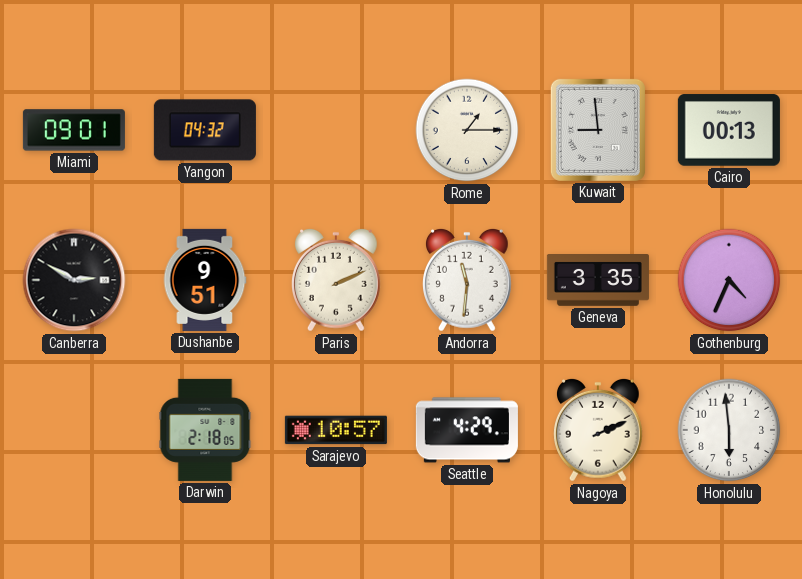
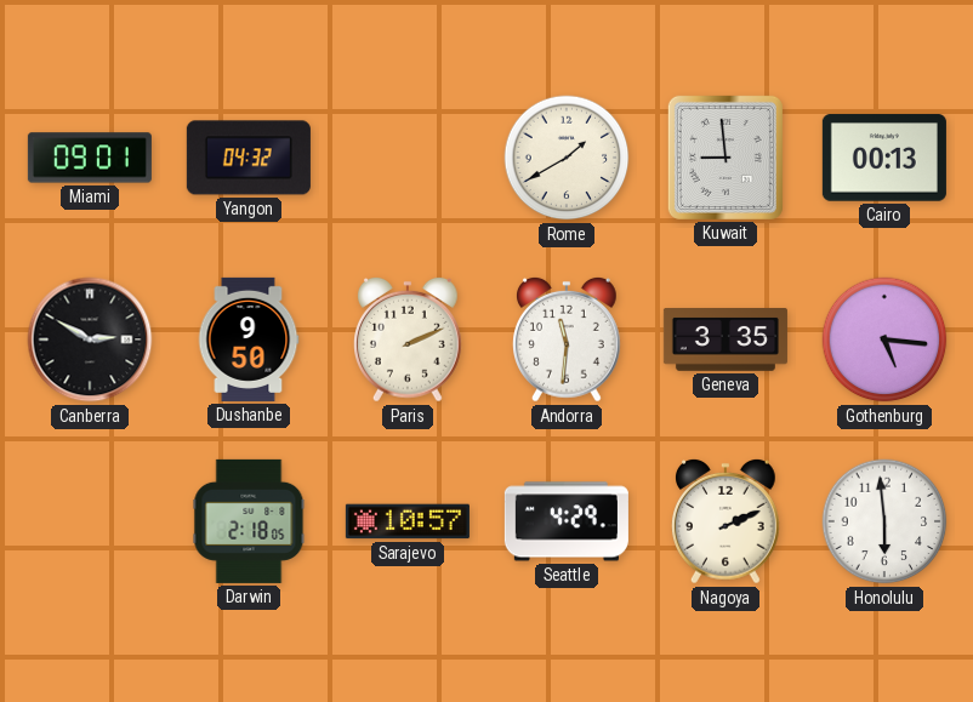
Rome: 1:15 -> 1:40 (567, 158)
Dushanbe: 9:51 -> 9:50 (249, 339)
Gothenburg: 4:34 -> 5:16 (884, 339)
